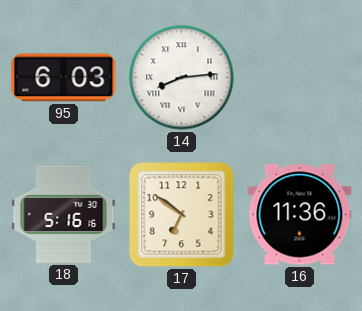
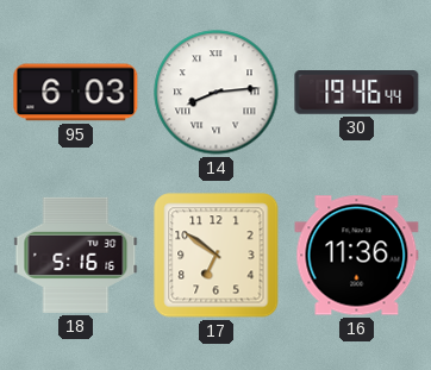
30: none -> 19:46 (357, 93)
